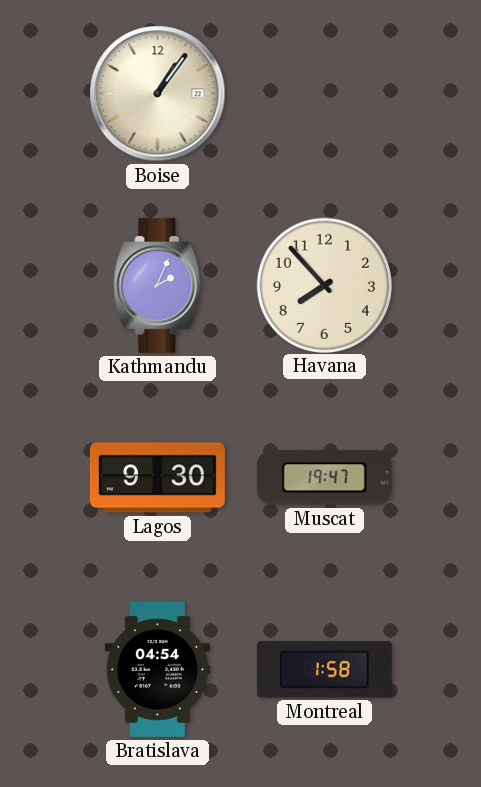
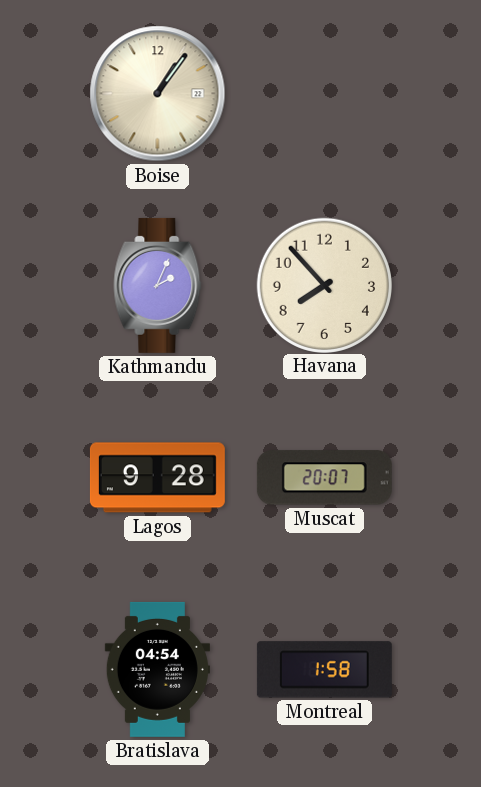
Lagos: 9:30 -> 9:28 (157, 478)
Muscat: 19:47 -> 20:07 (324, 478)
